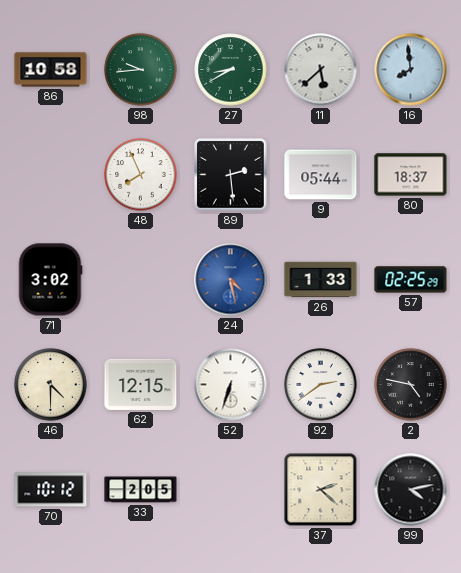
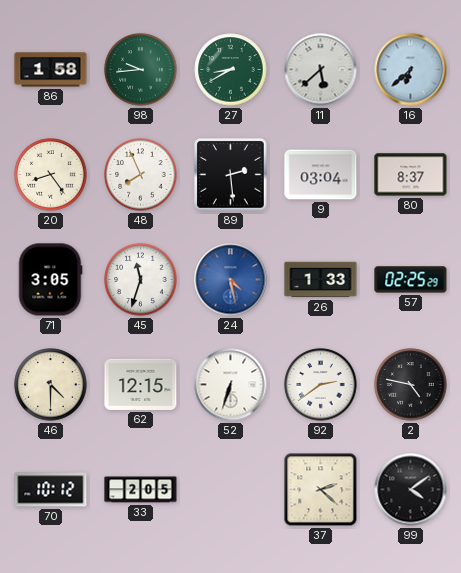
86: 10:58 -> 1:58 (51, 70)
16: 7:59 -> 6:38 (411, 70)
20: none -> 8:24 (51, 175)
9: 05:44 -> 03:04 (321, 175)
80: 18:37 -> 8:37 (411, 175)
71: 3:02 -> 3:05 (50, 280)
45: none -> 11:33 (141, 280)
99: 4:13 -> 4:09 (411, 490)
